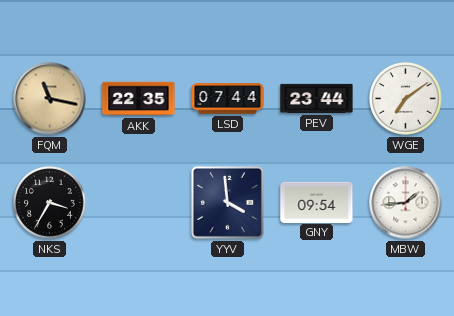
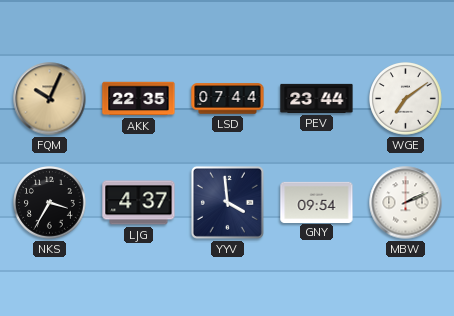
FQM: 11:17 -> 10:04 (50, 99)
LJG: none -> 4:37 (139, 203)
MBW: 1:44 -> 2:11 (406, 203)
